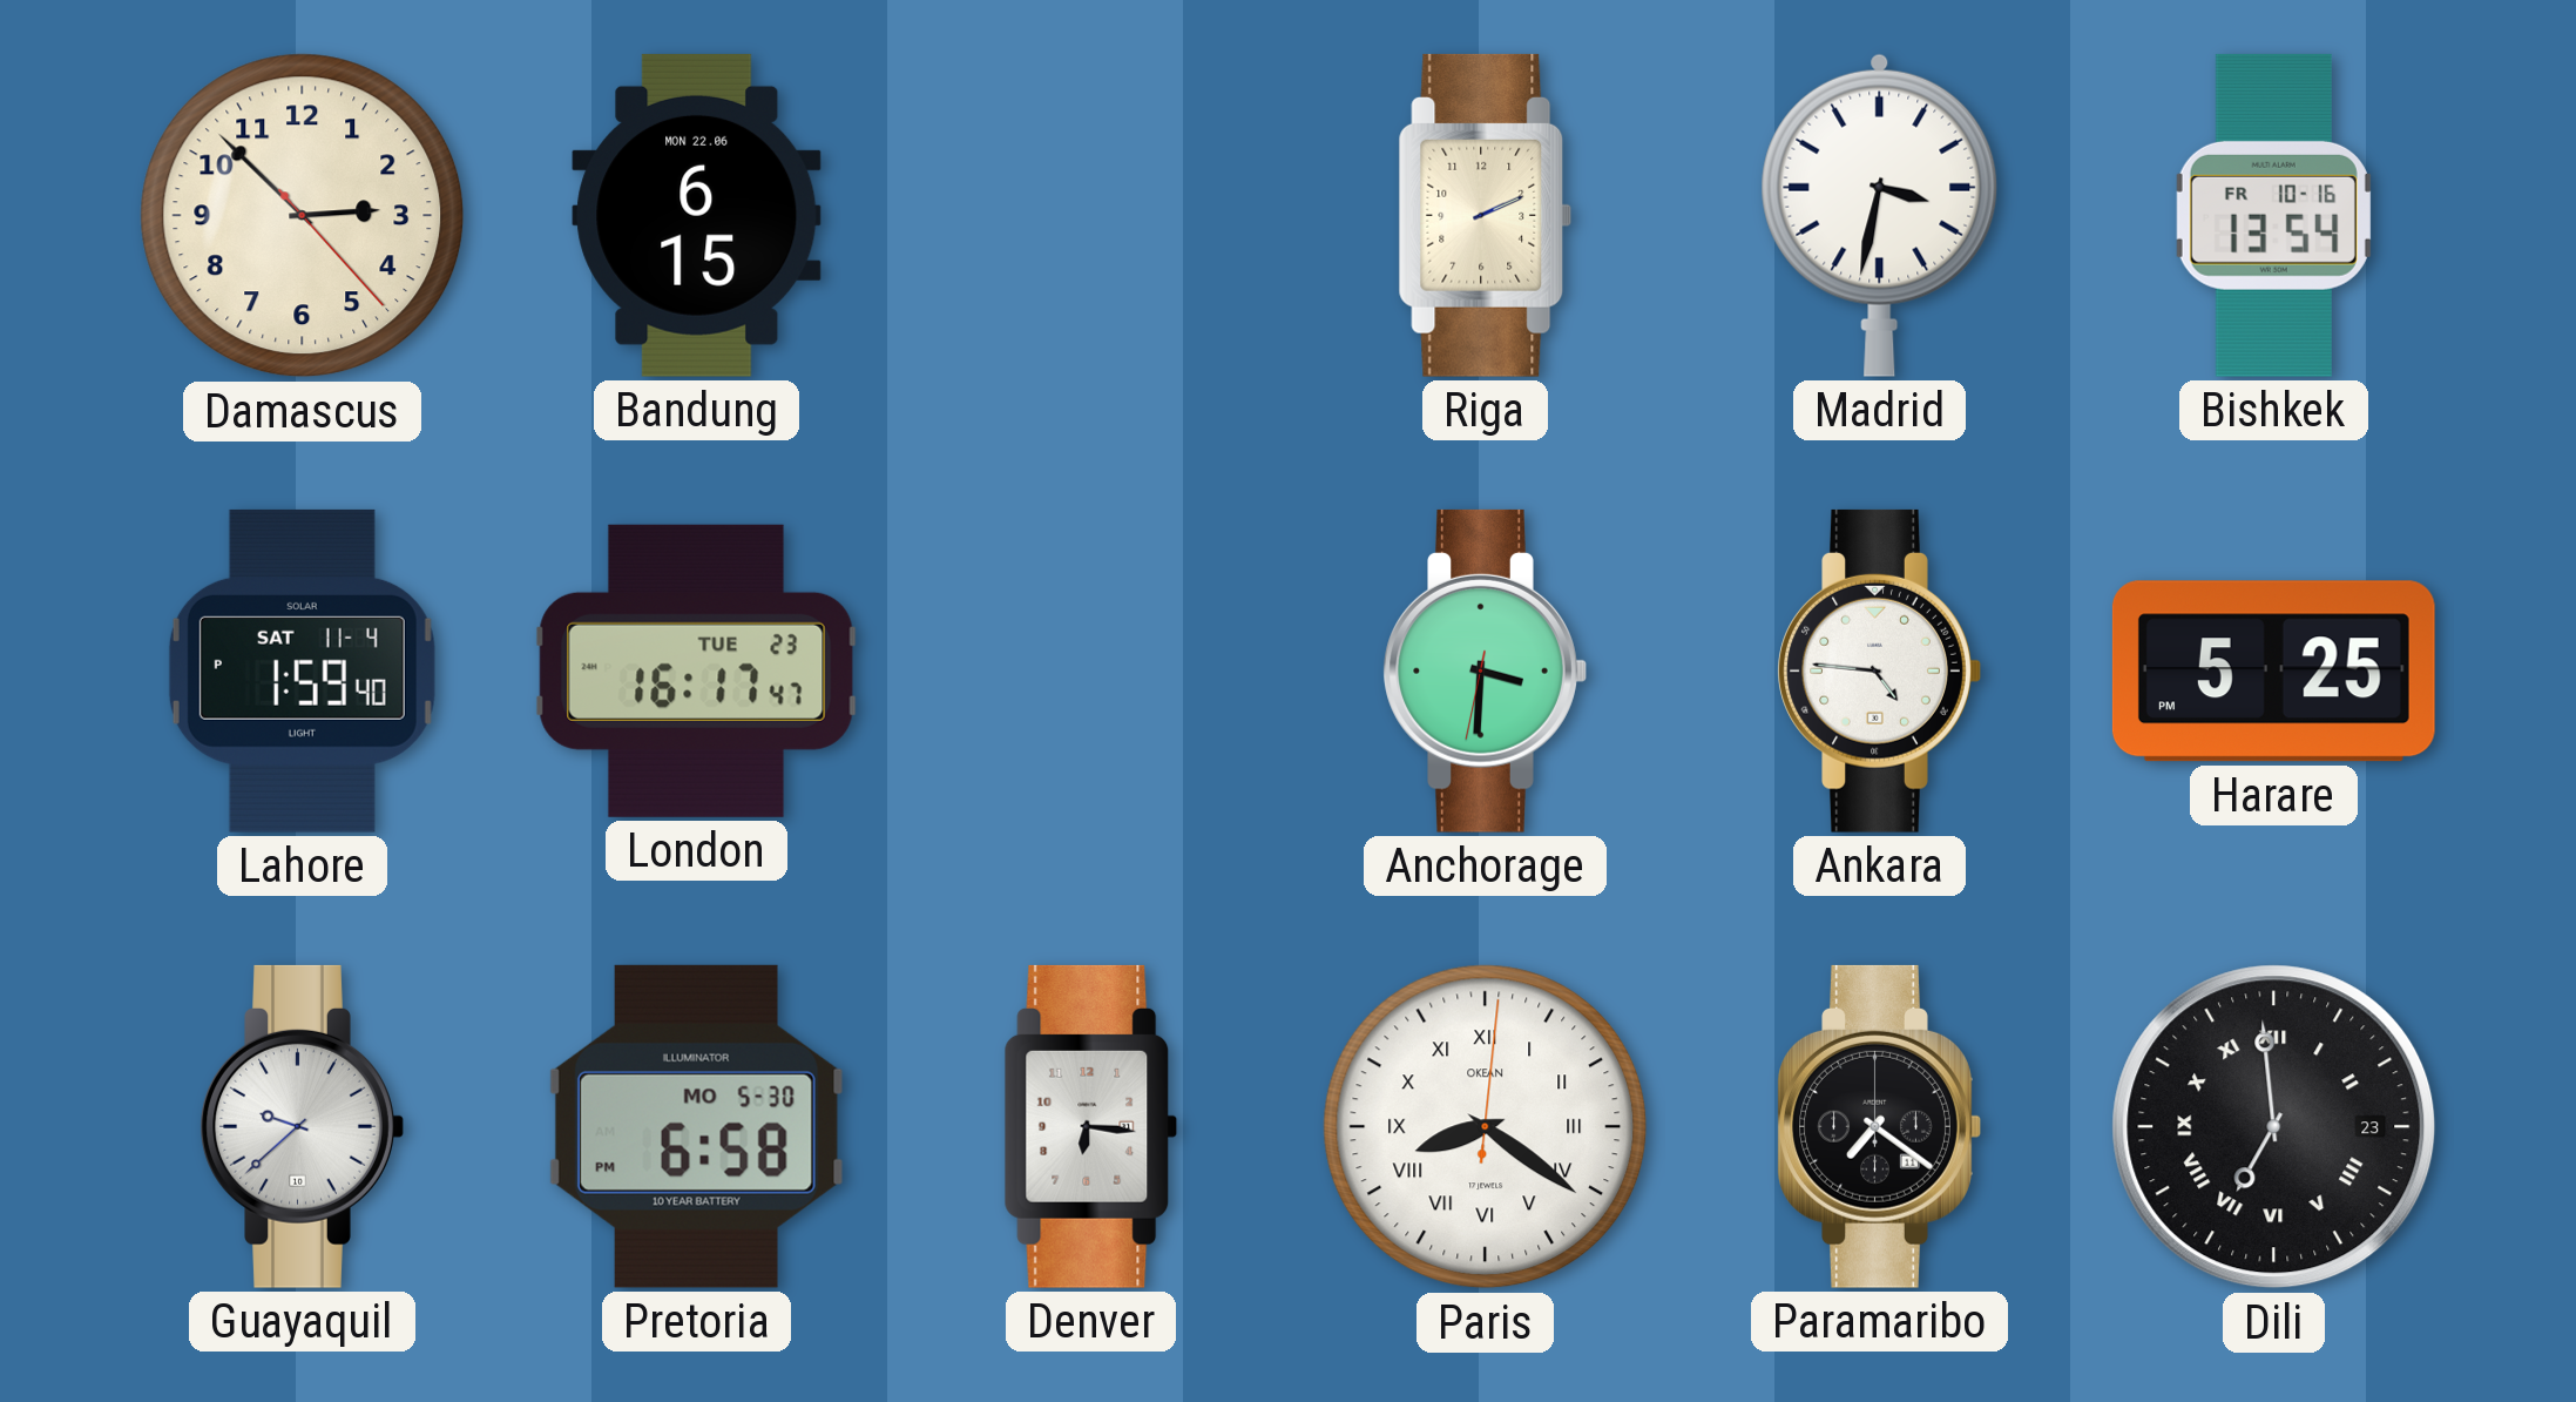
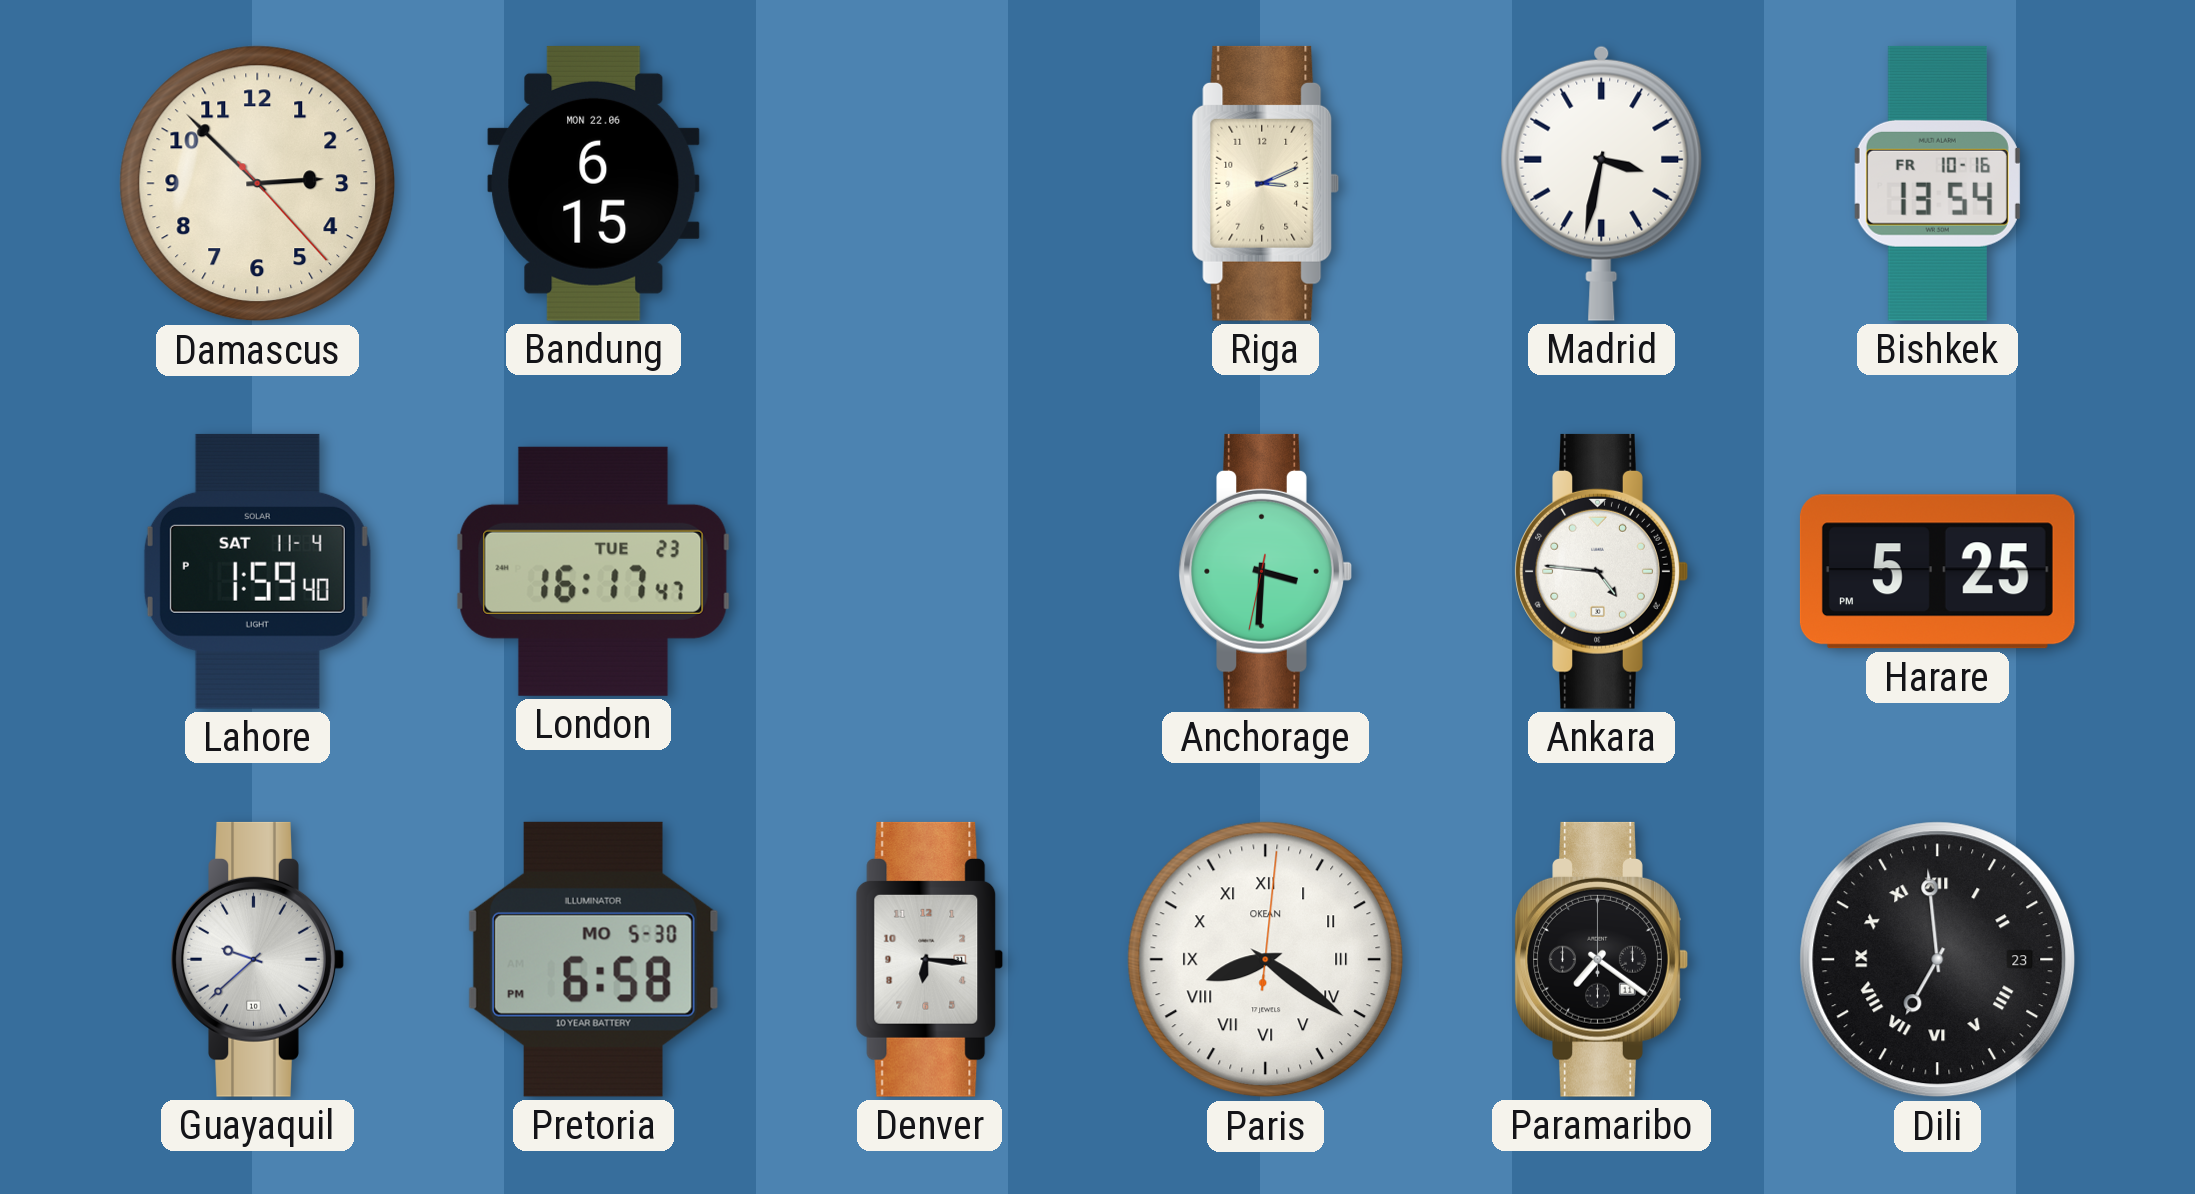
Riga: 2:11 -> 3:11 (1266, 183)
